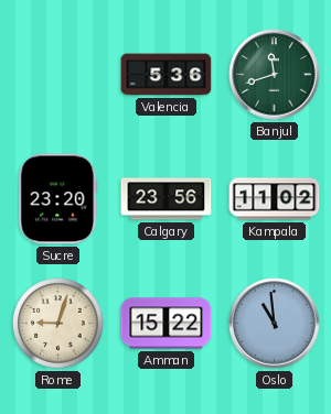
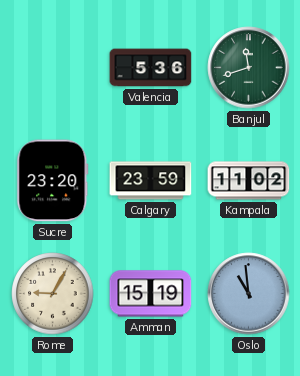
Calgary: 23:56 -> 23:59 (151, 181)
Rome: 9:03 -> 9:05 (53, 294)
Amman: 15:22 -> 15:19 (151, 294)
